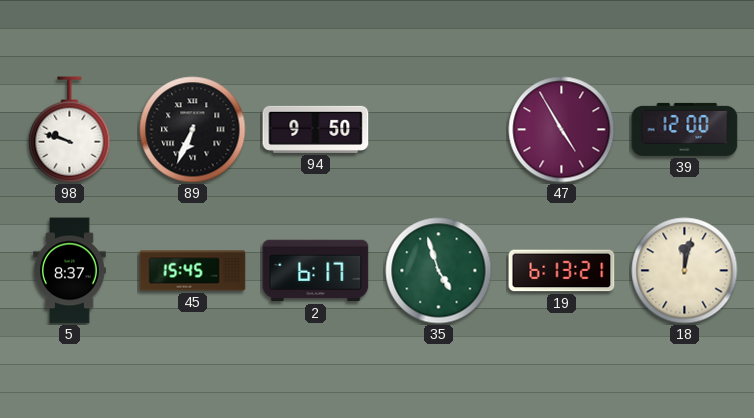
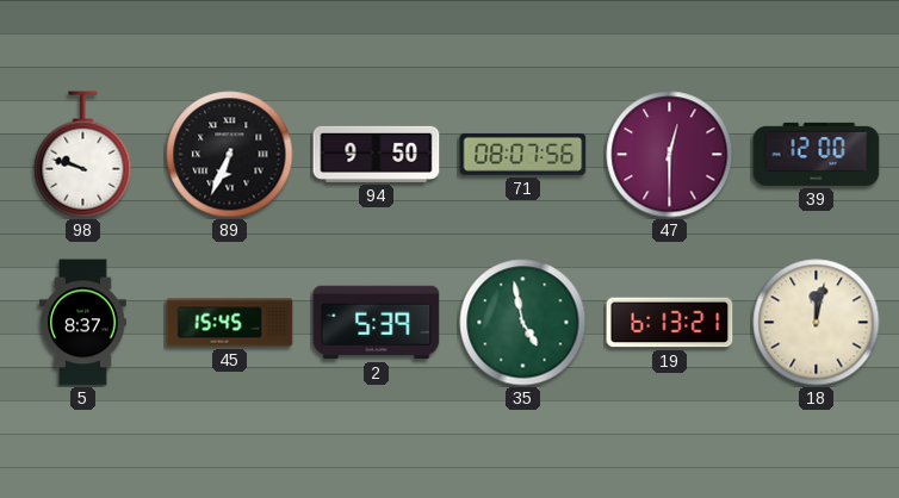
71: none -> 08:07 (523, 154)
47: 4:55 -> 12:30 (670, 155)
2: 6:17 -> 5:39 (377, 323)
35: 4:57 -> 4:58 (523, 323)
